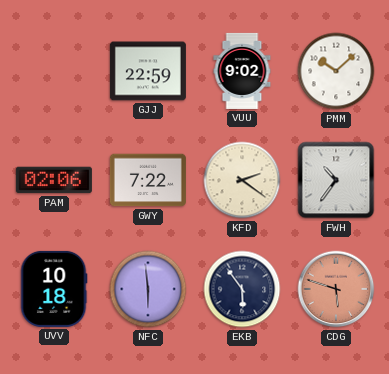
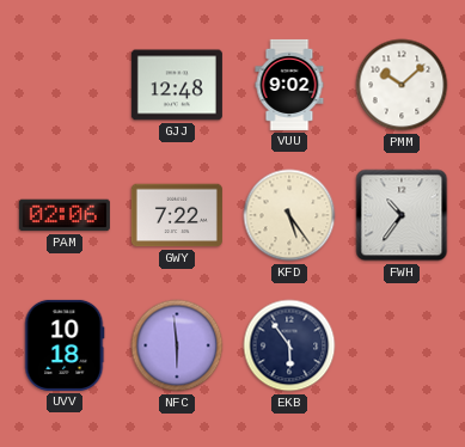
GJJ: 22:59 -> 12:48 (177, 85)
KFD: 2:21 -> 5:24 (289, 215)
CDG: 5:48 -> none (336, 289)
